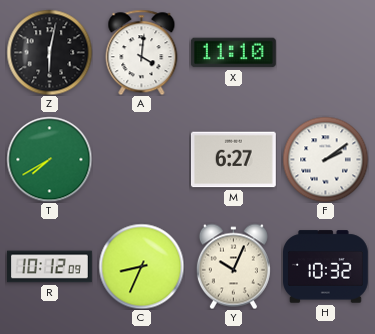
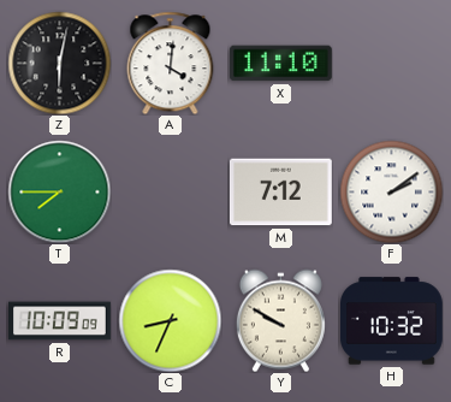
T: 7:40 -> 7:45 (59, 191)
M: 6:27 -> 7:12 (280, 193)
R: 10:12 -> 10:09 (60, 321)
Y: 10:04 -> 9:50 (280, 320)
